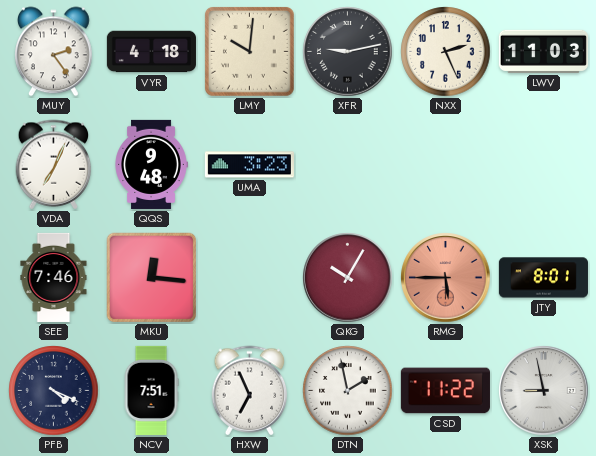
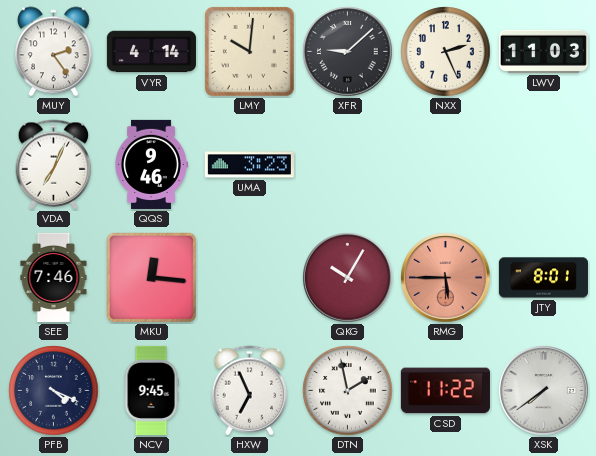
VYR: 4:18 -> 4:14 (151, 52)
XFR: 9:13 -> 9:08 (348, 52)
QQS: 9:48 -> 9:46 (151, 164)
NCV: 7:51 -> 9:45 (151, 390)
XSK: 8:58 -> 7:39 (544, 391)
